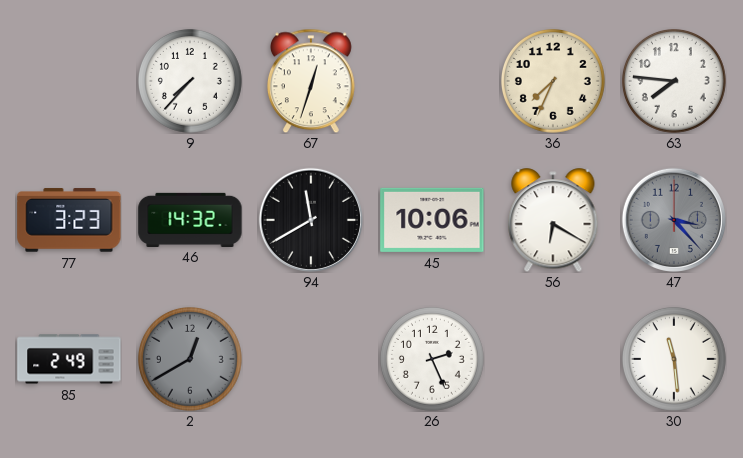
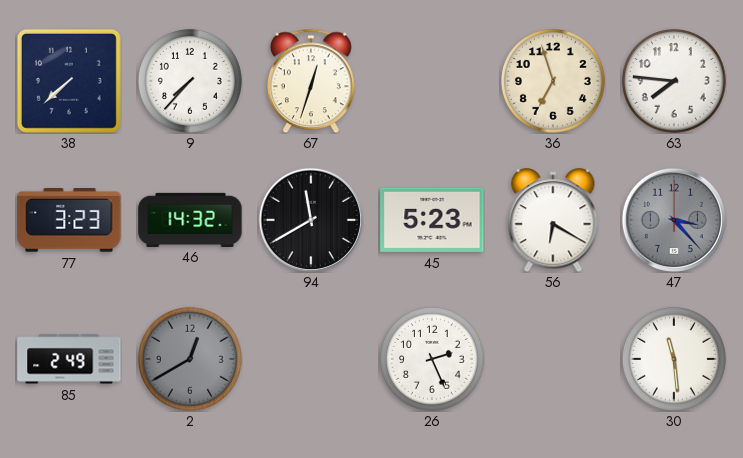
38: none -> 7:38 (69, 81)
36: 7:34 -> 6:57 (553, 81)
45: 10:06 -> 5:23 (432, 220)
